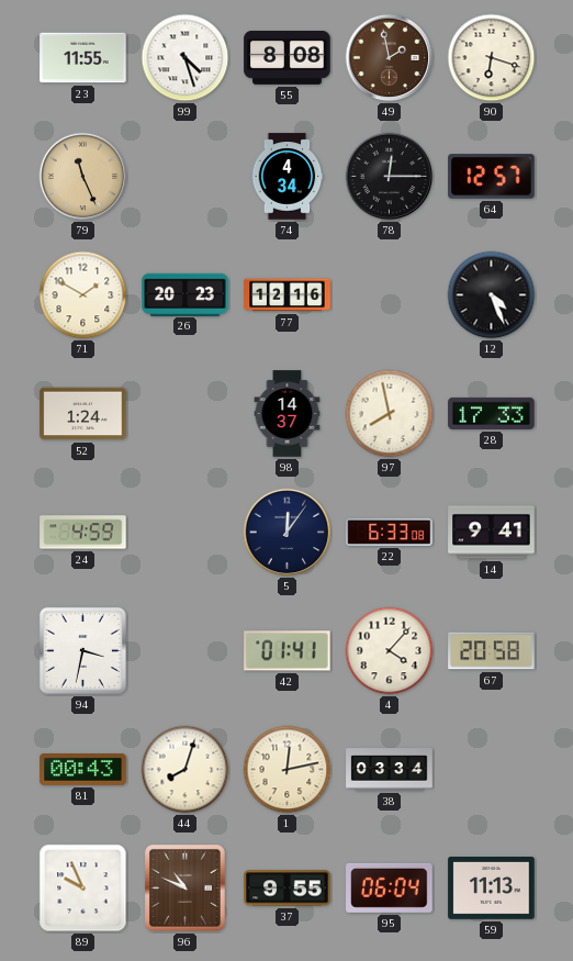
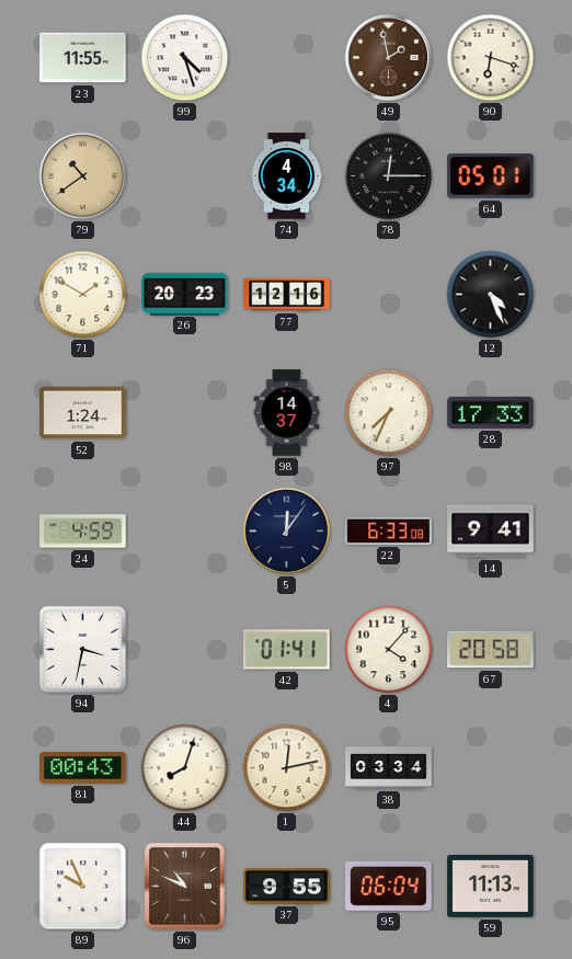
55: 8:08 -> none (288, 58)
79: 11:26 -> 10:39 (83, 176)
64: 12:57 -> 05:01 (491, 176)
97: 7:58 -> 7:34 (389, 413)
